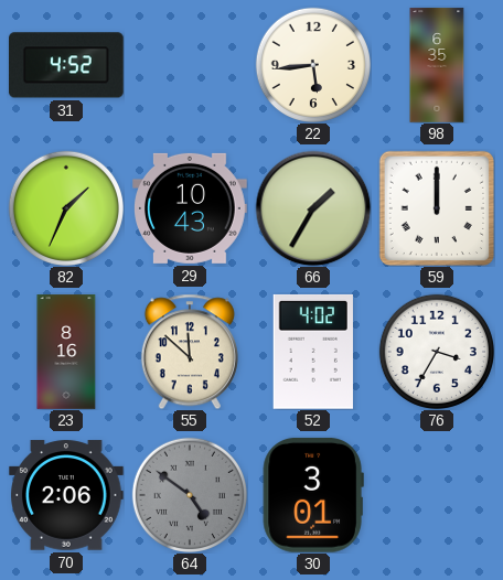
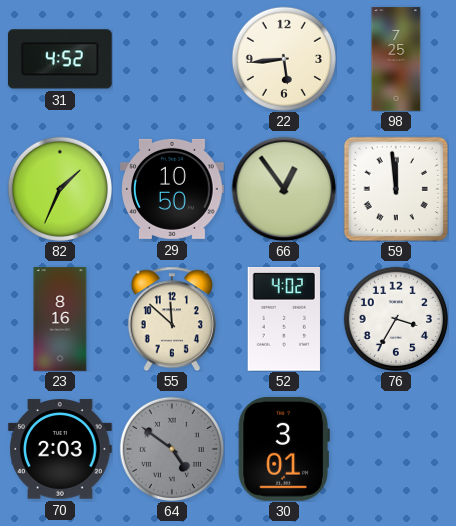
98: 6:35 -> 7:25 (396, 59)
29: 10:43 -> 10:50 (172, 189)
66: 1:35 -> 12:54 (284, 189)
59: 12:00 -> 11:59 (396, 189)
70: 2:06 -> 2:03 (61, 449)
